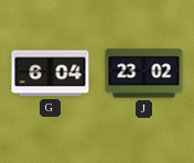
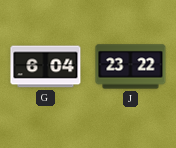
J: 23:02 -> 23:22 (131, 67)
